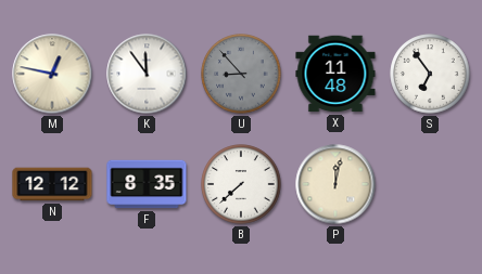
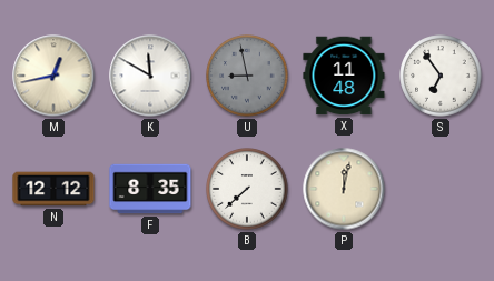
M: 12:47 -> 12:43 (53, 76)
K: 11:54 -> 11:50 (150, 76)
U: 8:53 -> 8:58 (247, 76)
